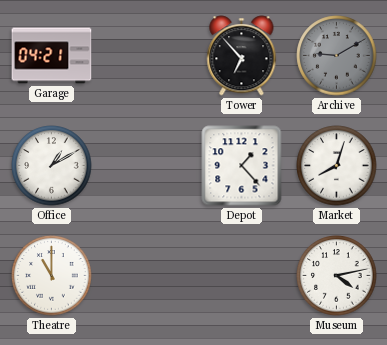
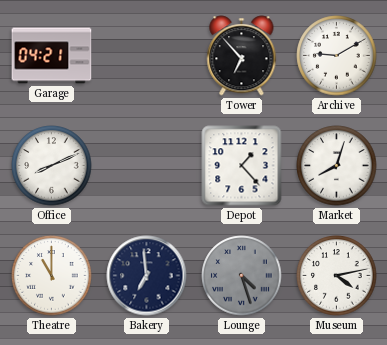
Archive dial: grey -> white (337, 56)
Office: 1:10 -> 8:11 (52, 166)
Bakery: none -> 6:59 (147, 276)
Lounge: none -> 4:27 (242, 276)
